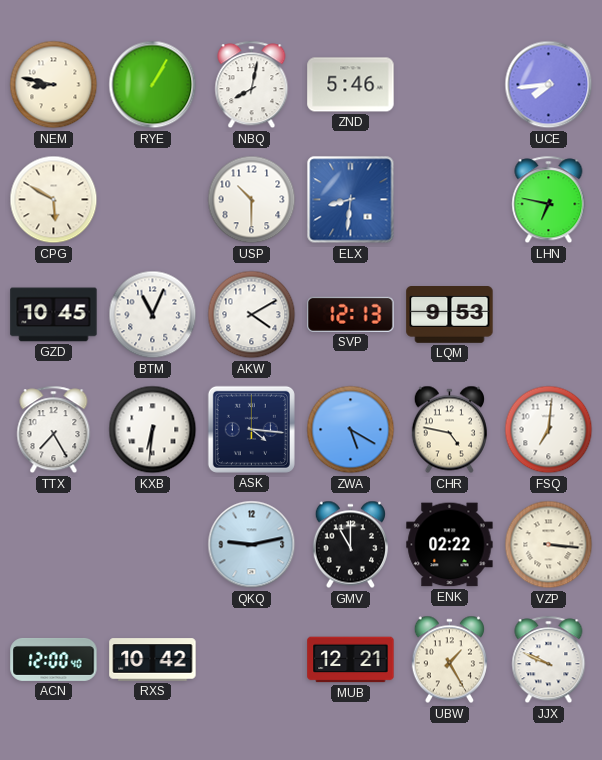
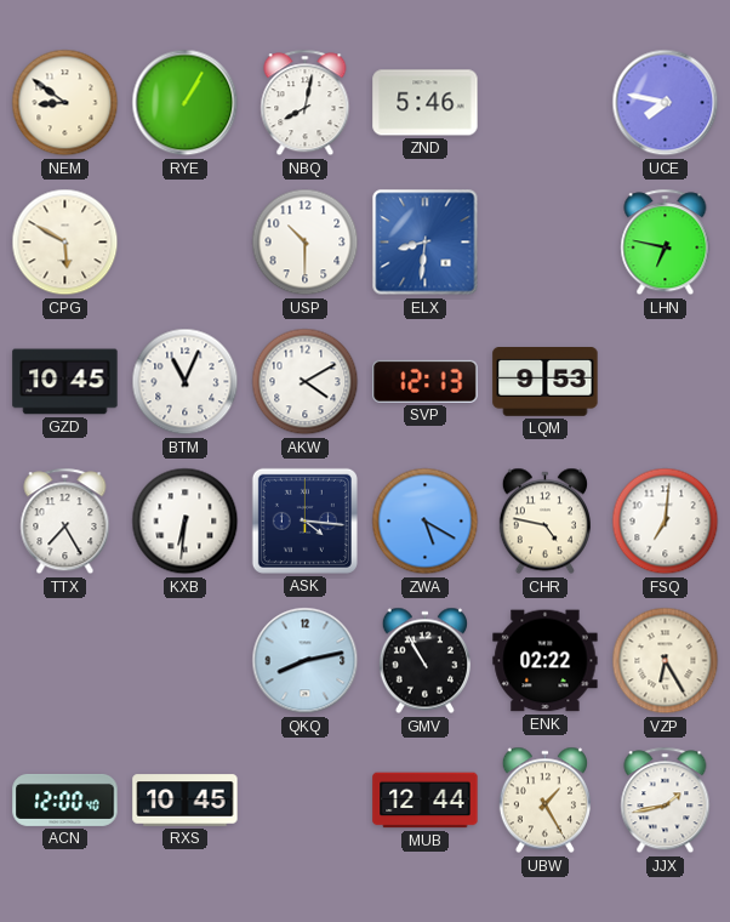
NEM: 8:47 -> 8:51 (65, 103)
UCE: 7:44 -> 7:47 (666, 103)
QKQ: 9:13 -> 8:13 (306, 661)
GMV: 11:00 -> 10:55 (424, 661)
VZP: 3:16 -> 6:25 (666, 661)
RXS: 10:42 -> 10:45 (186, 801)
MUB: 12:21 -> 12:44 (426, 801)
JJX: 9:49 -> 1:43 (666, 801)
